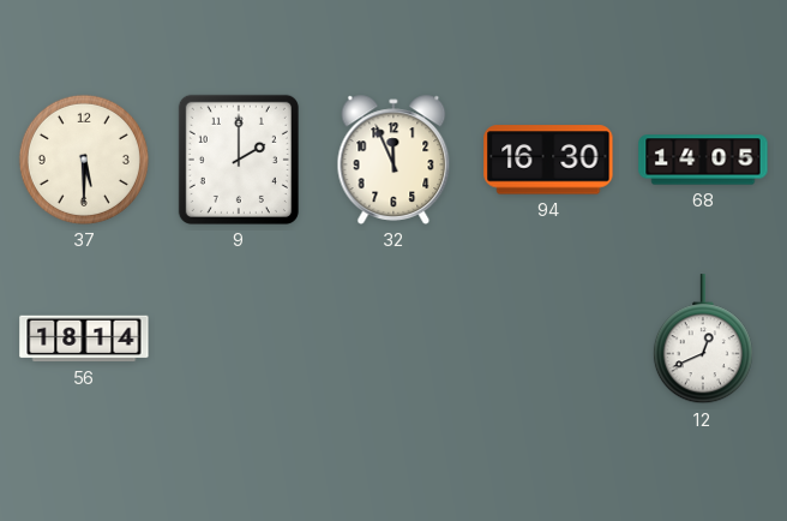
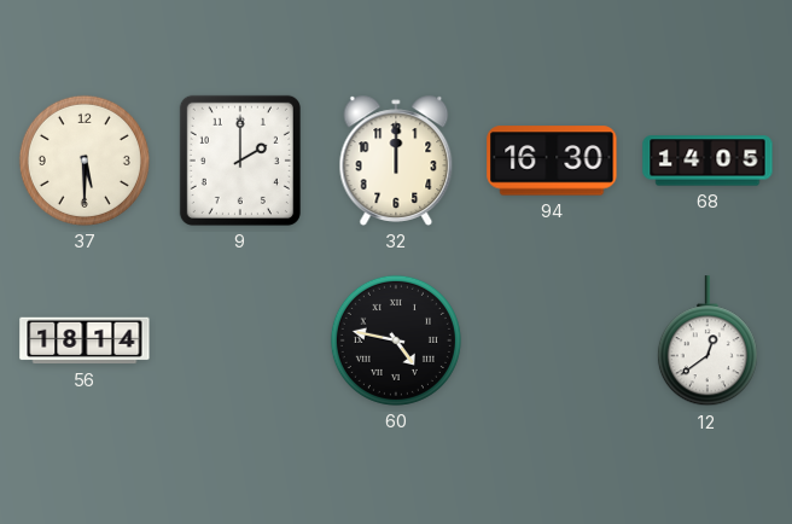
32: 11:56 -> 12:00 (396, 161)
60: none -> 4:47 (396, 340)
12: 12:41 -> 12:39 (707, 342)
